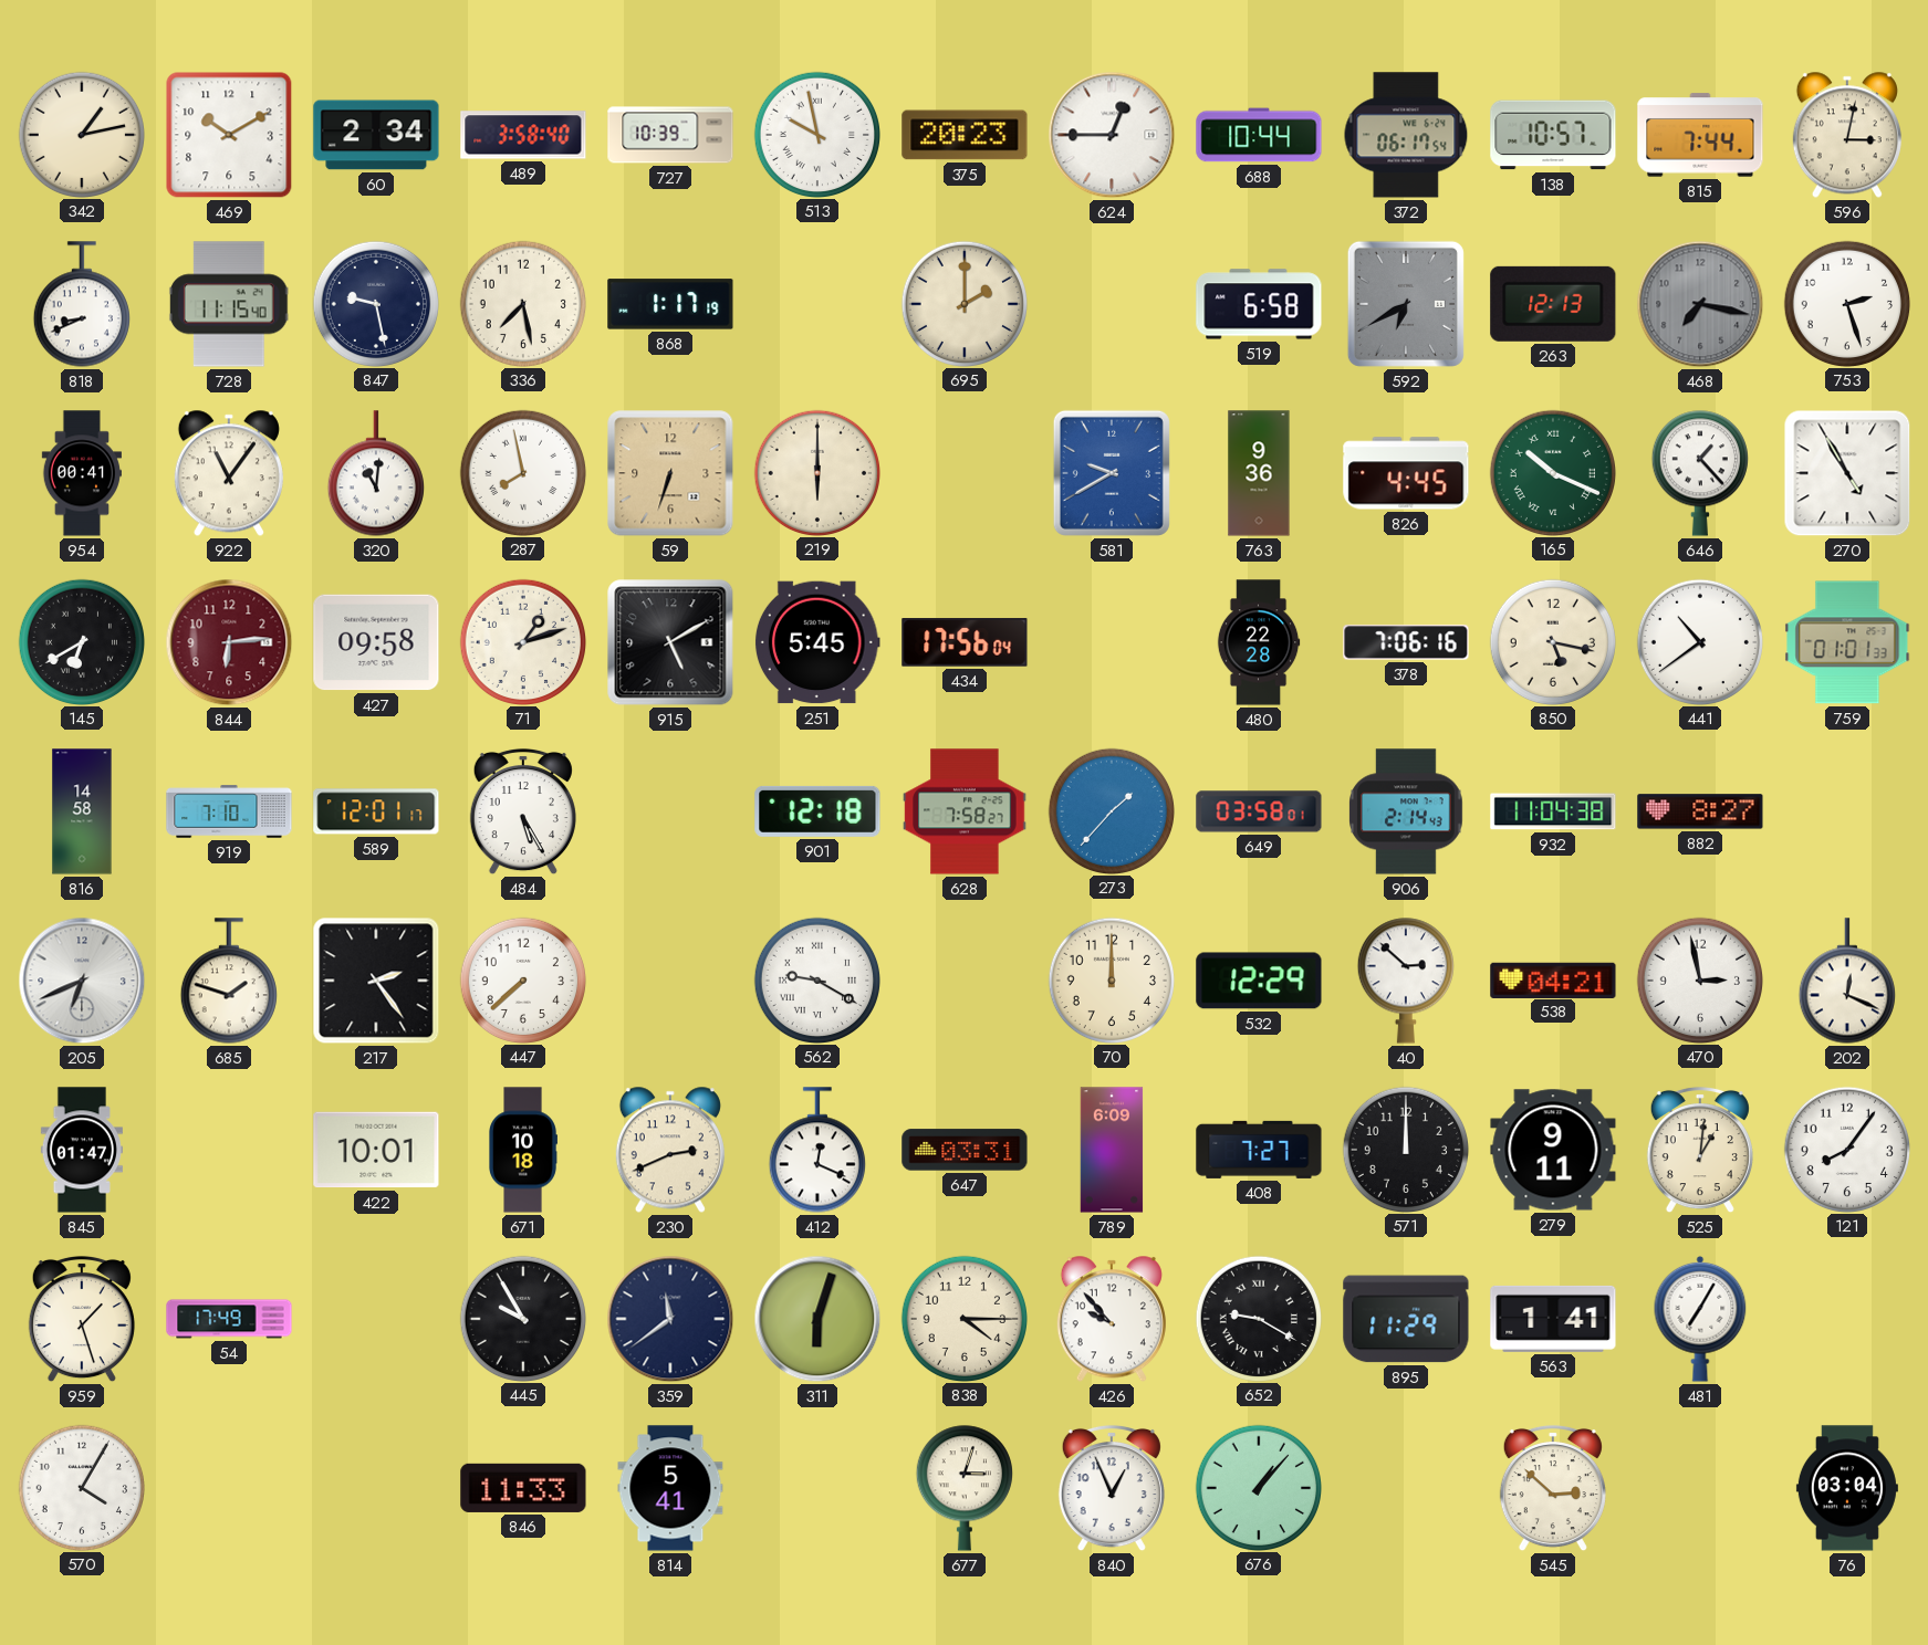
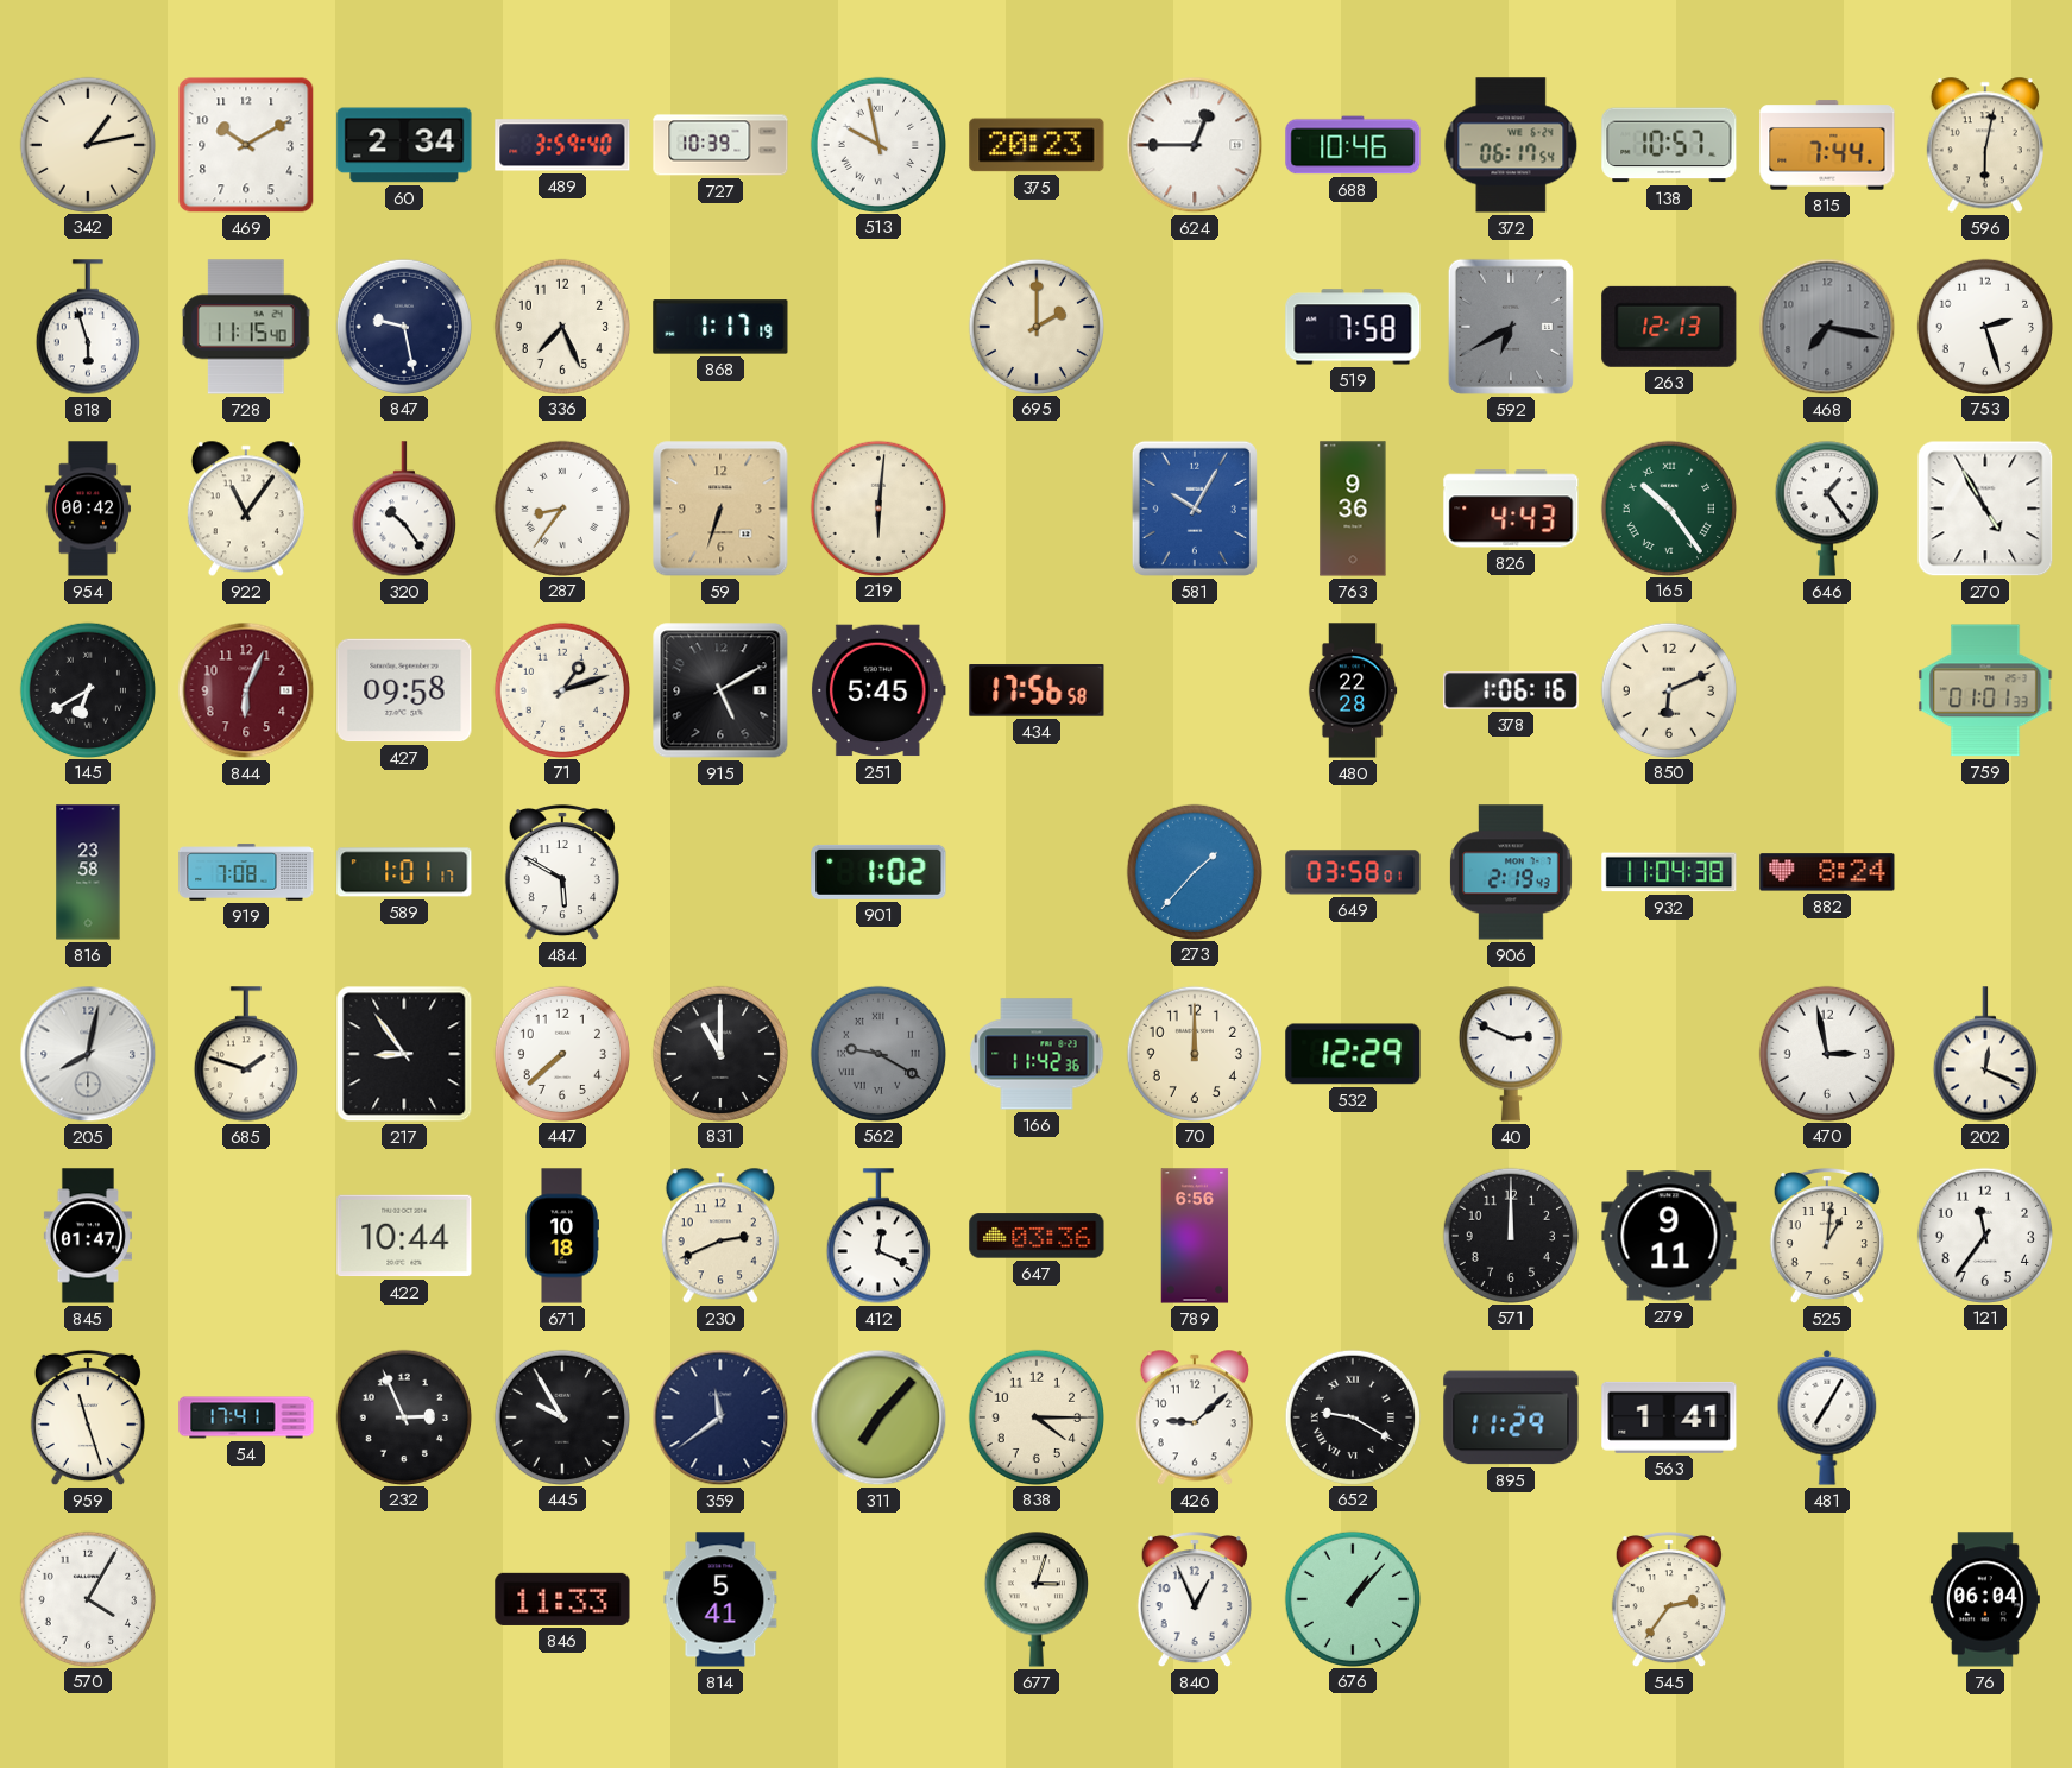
489: 3:58 -> 3:59 (562, 145)
688: 10:44 -> 10:46 (1353, 145)
596: 3:02 -> 6:02 (1985, 145)
818: 8:41 -> 5:57 (88, 327)
336: 7:28 -> 7:26 (561, 326)
519: 6:58 -> 7:58 (1353, 327)
954: 00:41 -> 00:42 (88, 509)
320: 11:01 -> 10:24 (404, 509)
287: 7:58 -> 8:36 (561, 507)
219: 6:00 -> 6:01 (877, 507)
581: 9:40 -> 10:05 (1195, 509)
826: 4:45 -> 4:43 (1511, 509)
165: 10:19 -> 10:24 (1668, 507)
646: 1:23 -> 1:24 (1827, 509)
844: 6:14 -> 6:04 (246, 690)
434: 17:56:04 -> 17:56:58 (1037, 690)
378: 7:06 -> 1:06 (1511, 690)
850: 5:17 -> 6:11 (1668, 689)
441: 10:39 -> none (1699, 641)
816: 14:58 -> 23:58 (88, 872)
919: 7:10 -> 7:08 (246, 872)
589: 12:01 -> 1:01 (404, 872)
484: 5:25 -> 5:50 (562, 872)
901: 12:18 -> 1:02 (878, 872)
628: 7:58 -> none (965, 811)
906: 2:14 -> 2:19 (1512, 872)
882: 8:27 -> 8:24 (1827, 872)
205: 6:41 -> 8:02 (88, 1054)
217: 2:24 -> 8:54 (404, 1054)
831: none -> 11:00 (719, 1053)
562 dial: white -> grey (877, 1053)
166: none -> 11:42 (1037, 1054)
40: 2:52 -> 2:49 (1511, 1054)
538: 04:21 -> none (1553, 979)
422: 10:01 -> 10:44 (404, 1236)
647: 03:31 -> 03:36 (1037, 1236)
789: 6:09 -> 6:56 (1195, 1236)
408: 7:27 -> none (1259, 1150)
121: 8:06 -> 11:36 (1984, 1235)
959: 1:27 -> 11:27 (88, 1417)
54: 17:49 -> 17:41 (246, 1417)
232: none -> 2:56 (403, 1416)
311: 6:03 -> 7:07 (878, 1417)
426: 9:53 -> 9:08 (1195, 1417)
545: 2:52 -> 2:36 (1669, 1599)
76: 03:04 -> 06:04 (1985, 1599)
